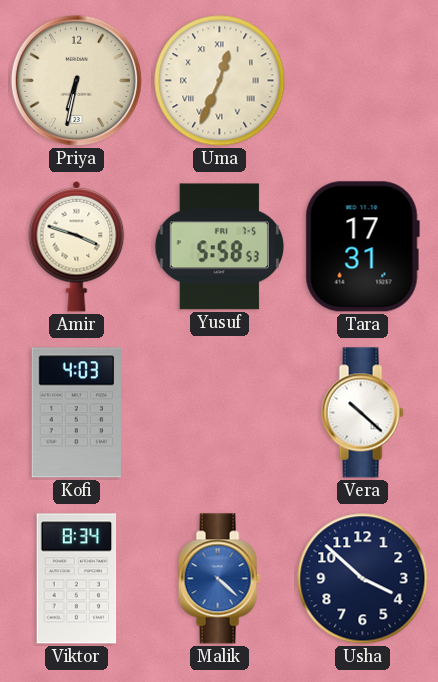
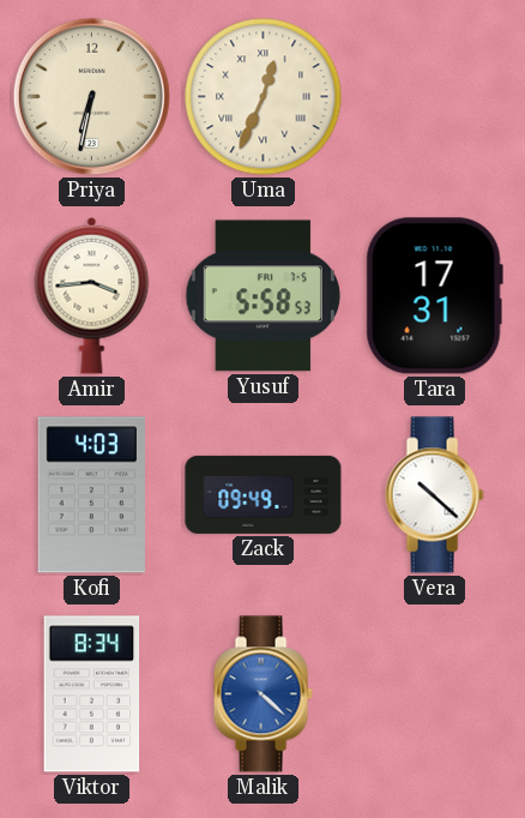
Amir: 3:48 -> 3:44 (92, 295)
Zack: none -> 09:49 (264, 494)
Usha: 3:52 -> none (363, 579)
